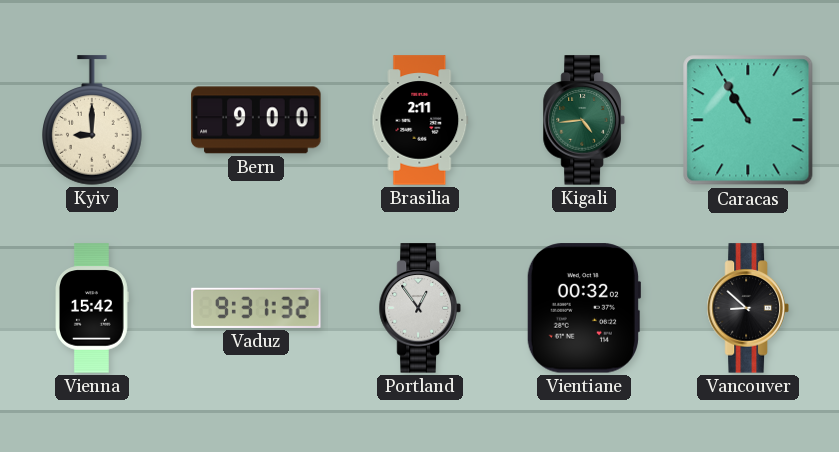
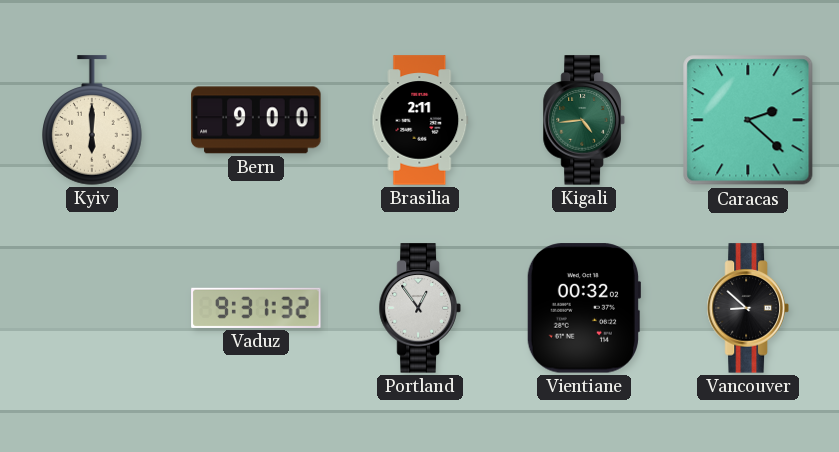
Kyiv: 9:00 -> 6:00 (92, 120)
Caracas: 10:55 -> 2:22 (748, 120)
Vienna: 15:42 -> none (93, 308)
